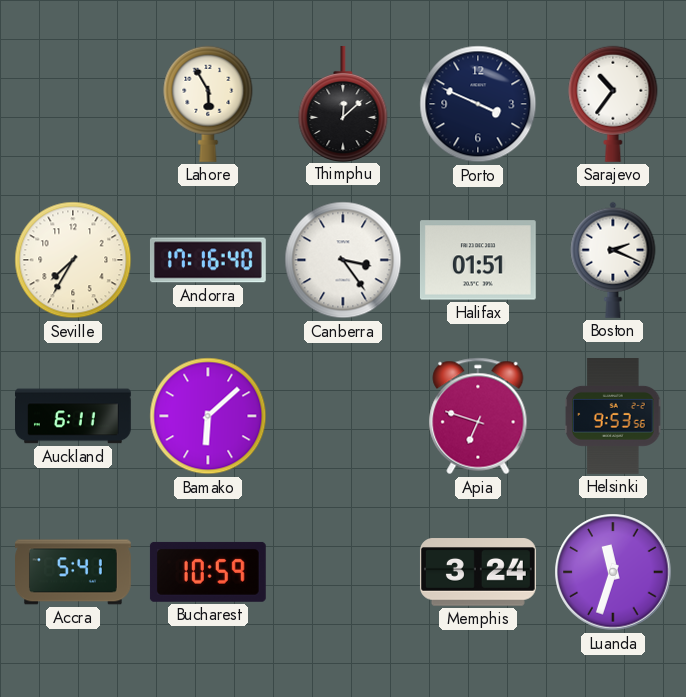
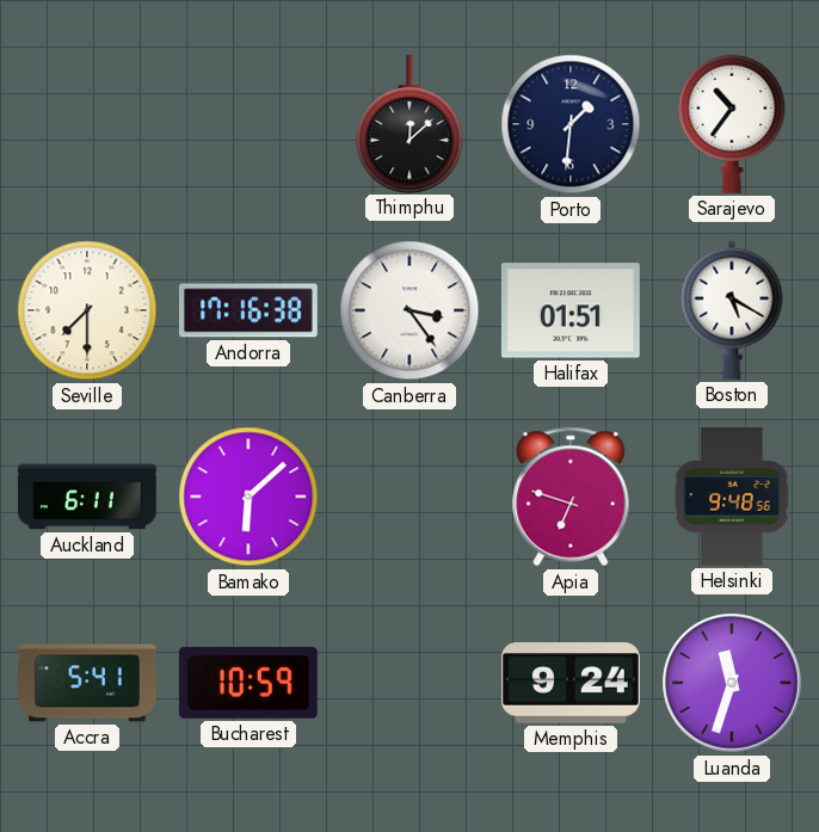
Lahore: 5:55 -> none (208, 104)
Porto: 3:49 -> 1:31 (571, 124)
Seville: 7:35 -> 7:30 (87, 310)
Andorra: 17:16:40 -> 17:16:38 (248, 310)
Boston: 2:19 -> 5:20 (732, 310)
Helsinki: 9:53 -> 9:48 (732, 498)
Memphis: 3:24 -> 9:24 (571, 683)
